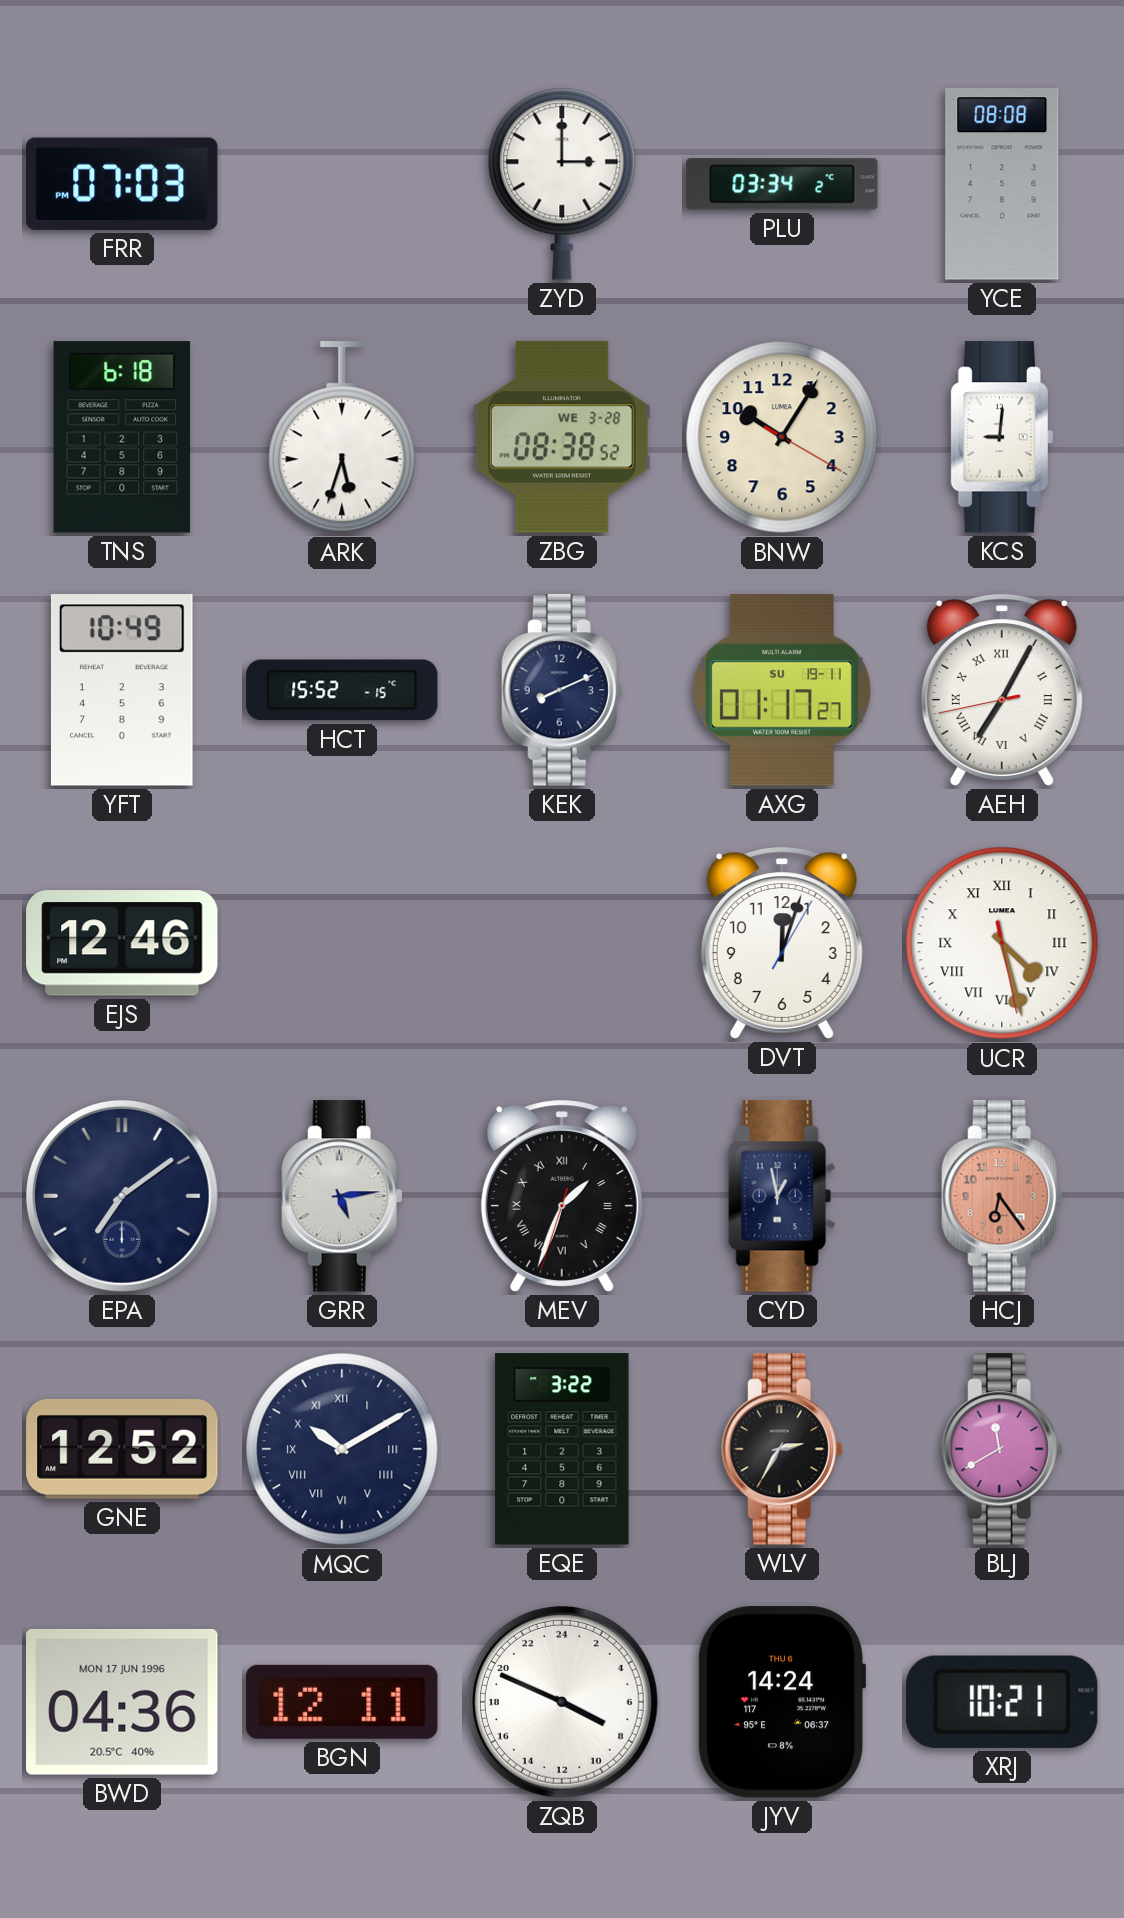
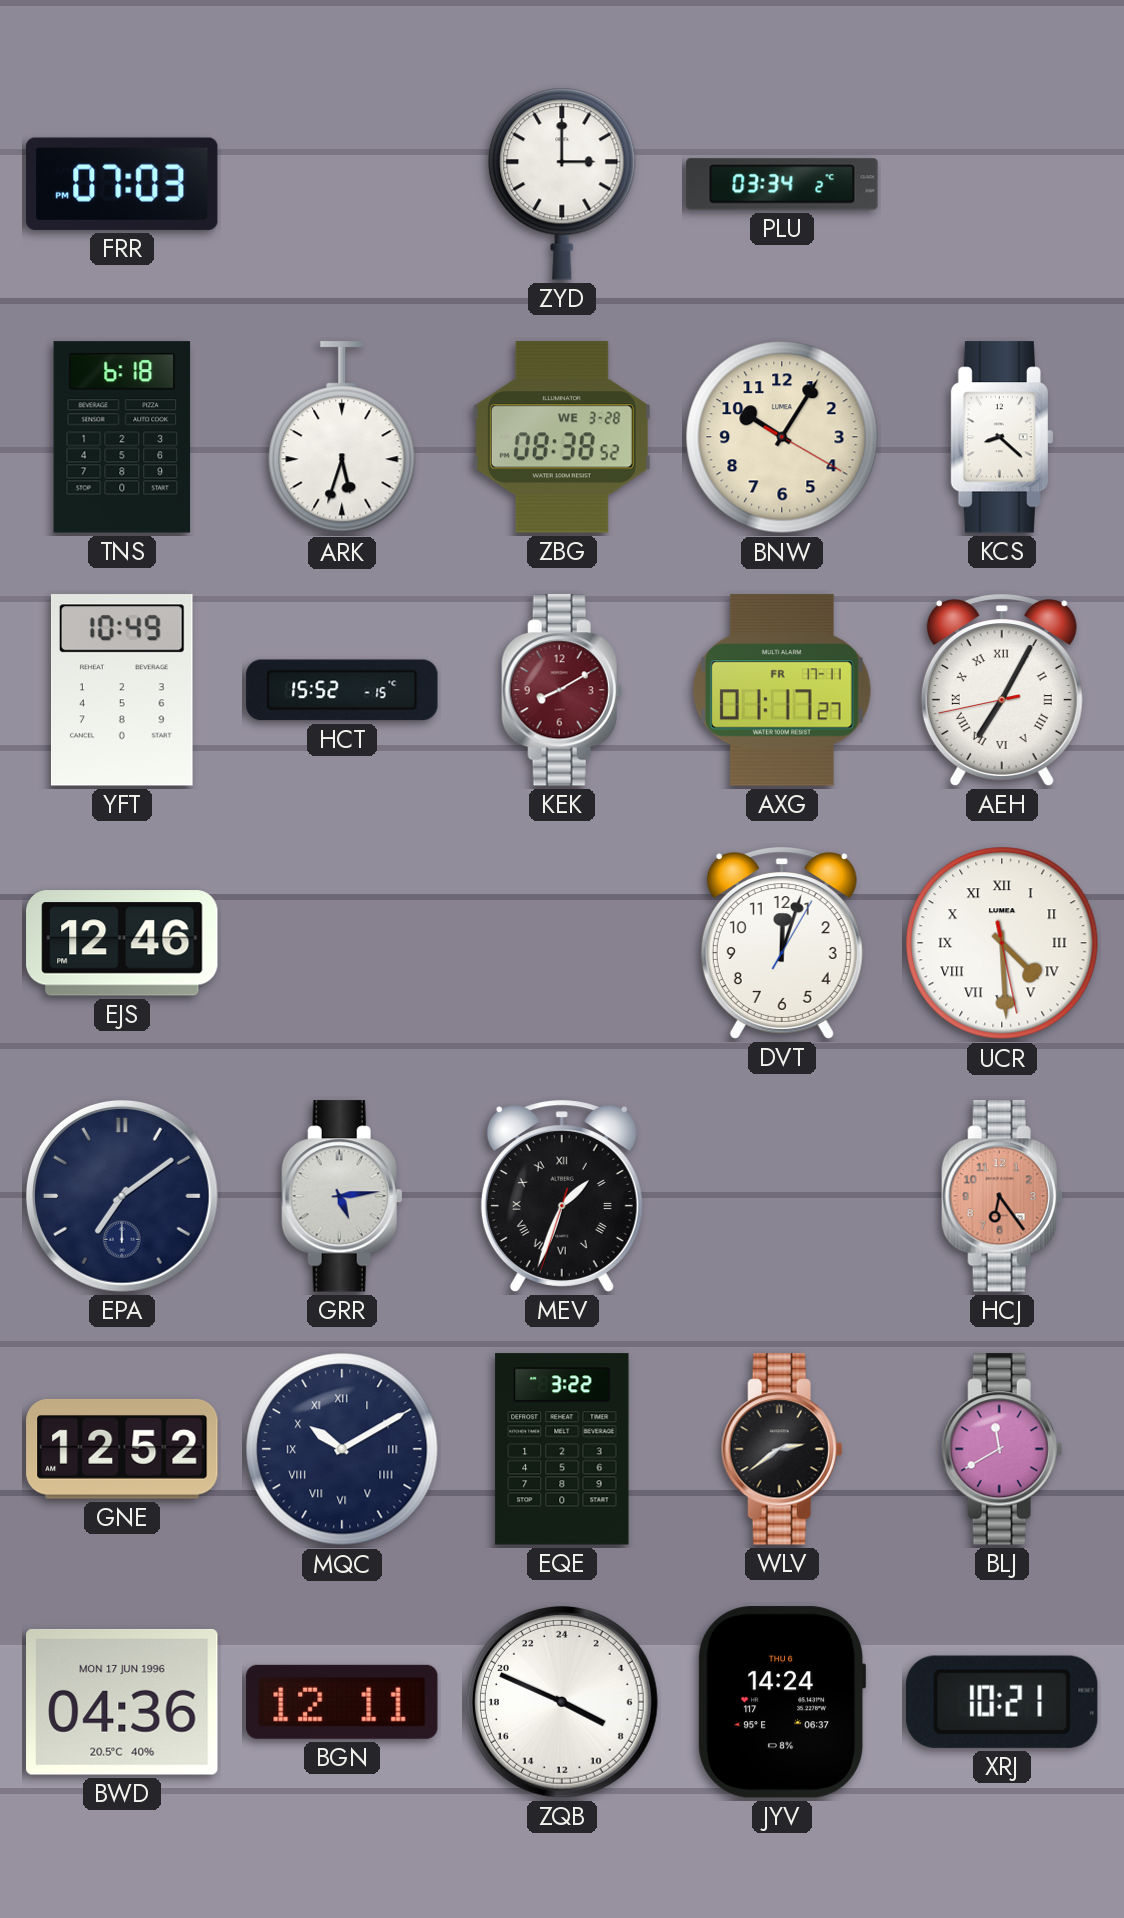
YCE: 08:08 -> none (1002, 184)
KCS: 9:01 -> 8:22 (1001, 437)
KEK: 8:11 -> 8:10 (562, 690)
KEK dial: navy -> burgundy (562, 690)
AXG date: SU 19-11 -> FR 17-11 (782, 690)
UCR: 4:27 -> 4:29 (1002, 943)
CYD: 12:58 -> none (782, 1196)
WLV: 2:35 -> 2:39 (782, 1449)
